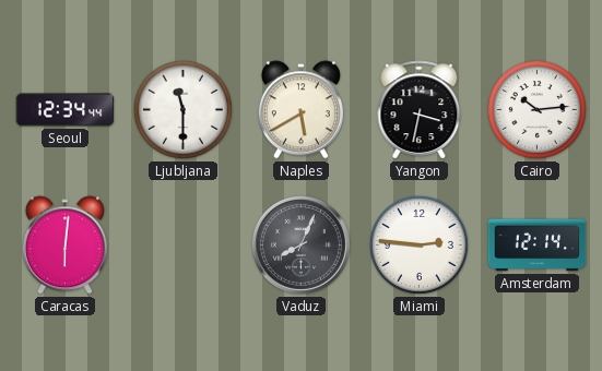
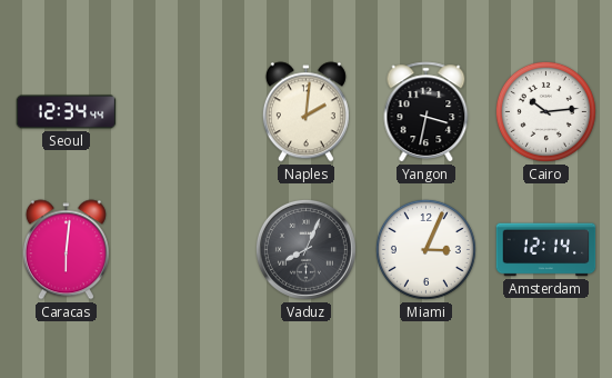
Ljubljana: 11:30 -> none (182, 109)
Naples: 5:40 -> 2:01 (305, 112)
Miami: 2:46 -> 3:04 (425, 249)
